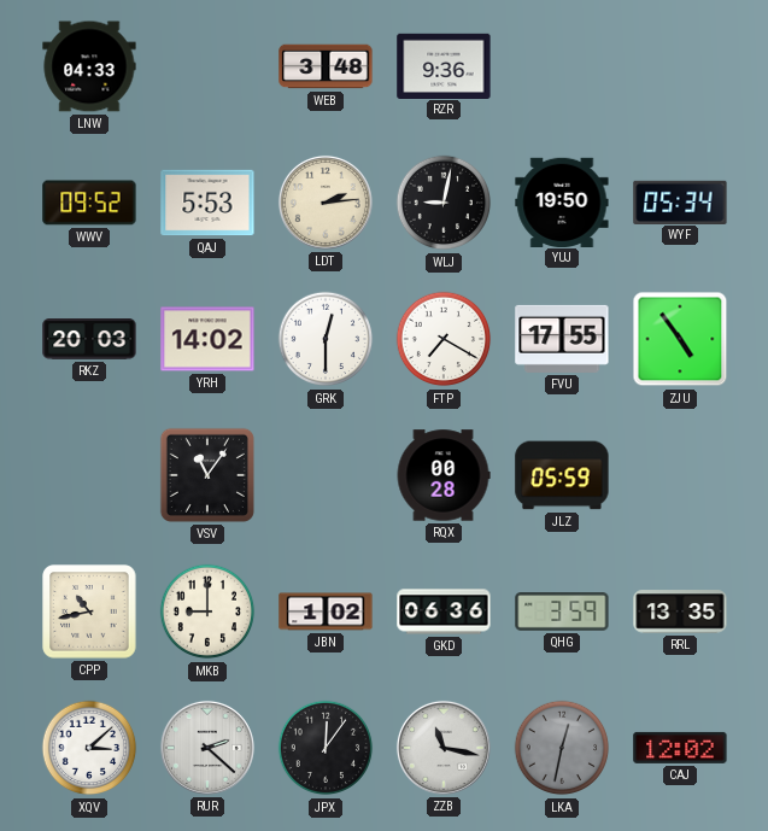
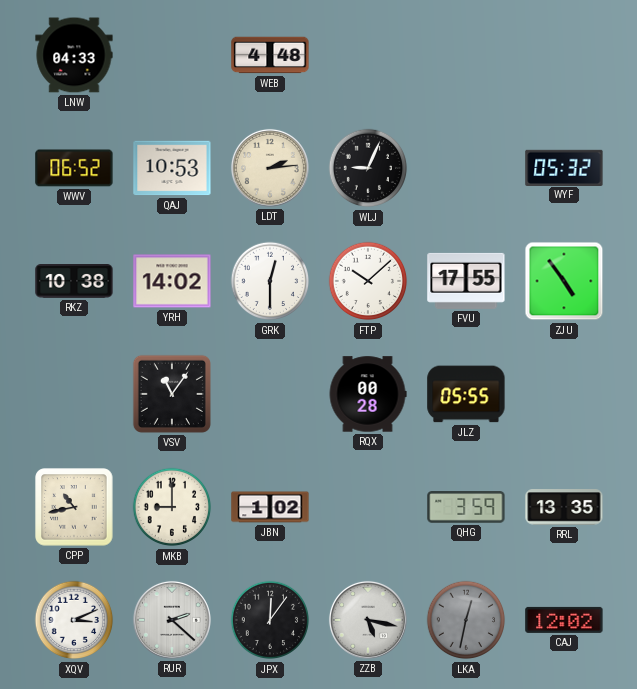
WEB: 3:48 -> 4:48 (270, 55)
RZR: 9:36 -> none (444, 65)
WWV: 09:52 -> 06:52 (74, 168)
QAJ: 5:53 -> 10:53 (172, 168)
WLJ: 9:02 -> 9:04 (368, 168)
YUJ: 19:50 -> none (562, 201)
WYF: 05:34 -> 05:32 (564, 167)
RKZ: 20:03 -> 10:38 (74, 281)
FTP: 7:20 -> 10:08 (368, 281)
JLZ: 05:59 -> 05:55 (466, 394)
GKD: 06:36 -> none (444, 611)
XQV: 3:08 -> 3:11 (74, 620)
ZZB: 11:17 -> 5:17 (368, 620)
